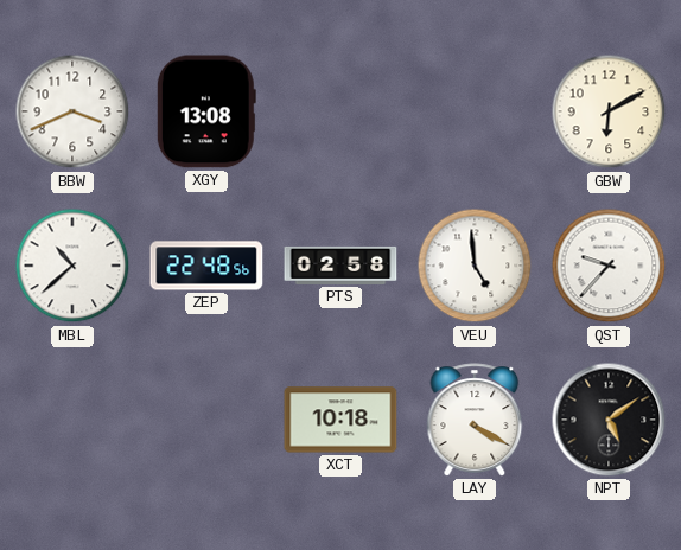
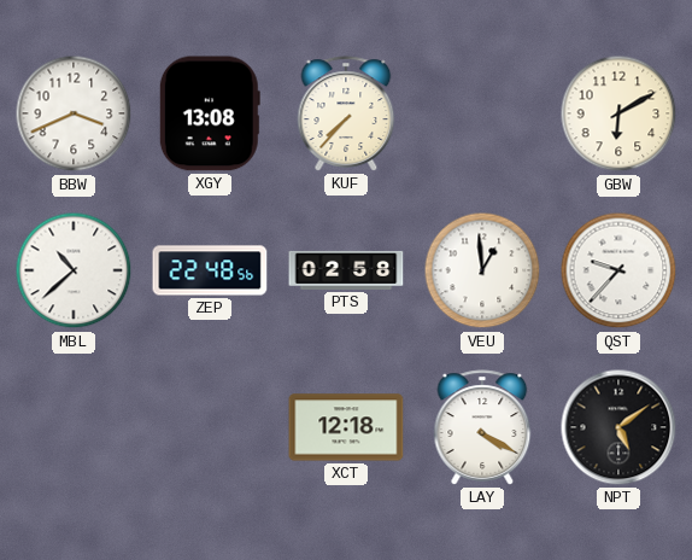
KUF: none -> 7:37 (346, 113)
VEU: 4:59 -> 12:59 (482, 270)
XCT: 10:18 -> 12:18 (346, 427)
